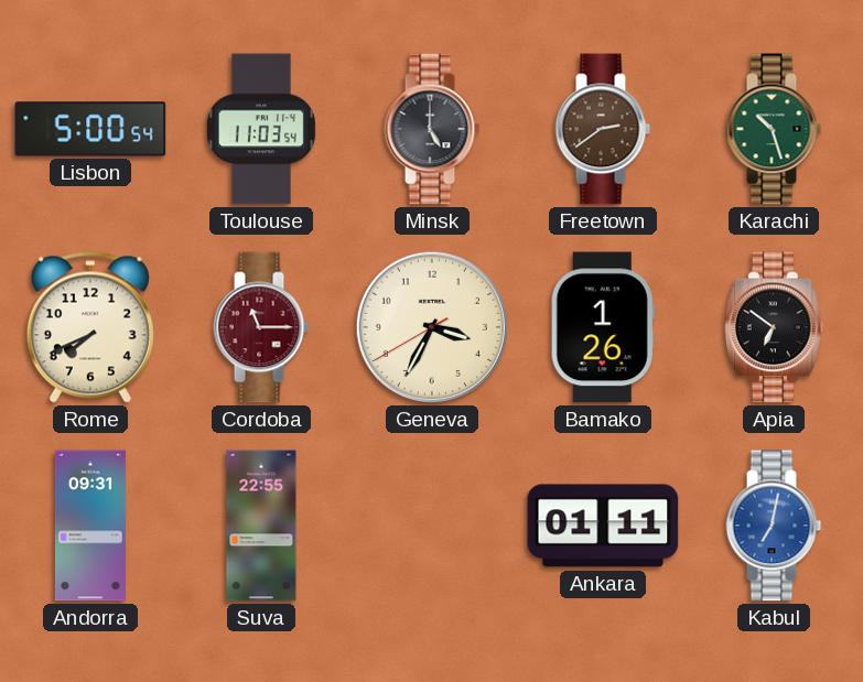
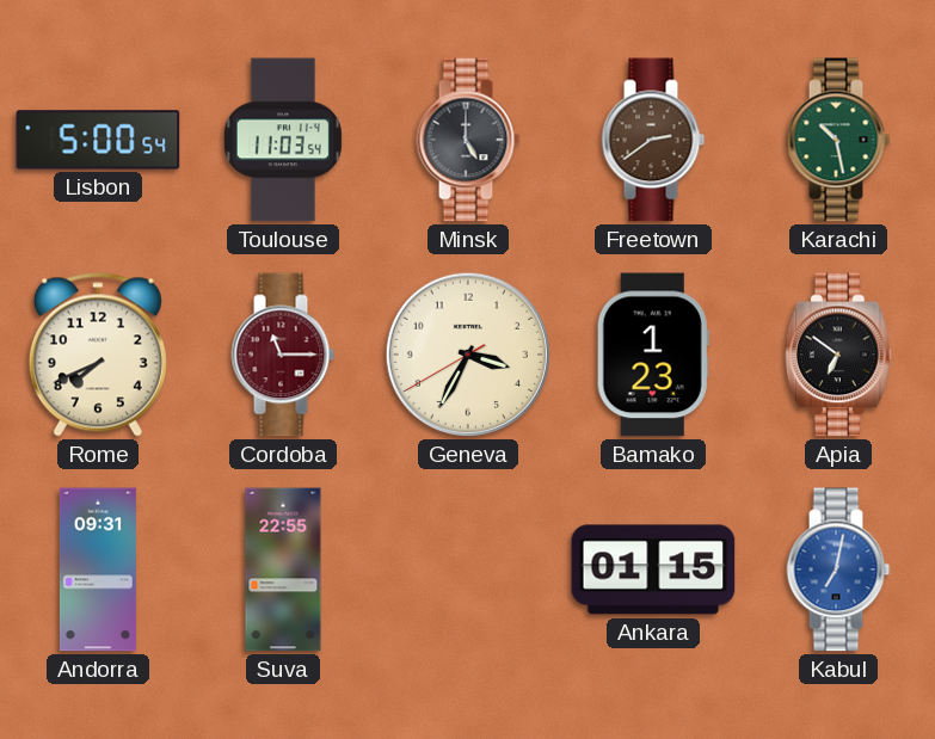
Karachi: 10:27 -> 10:28 (838, 140)
Bamako: 1:26 -> 1:23 (653, 355)
Ankara: 01:11 -> 01:15 (653, 569)
